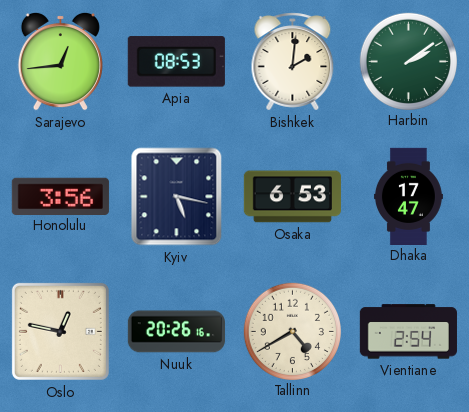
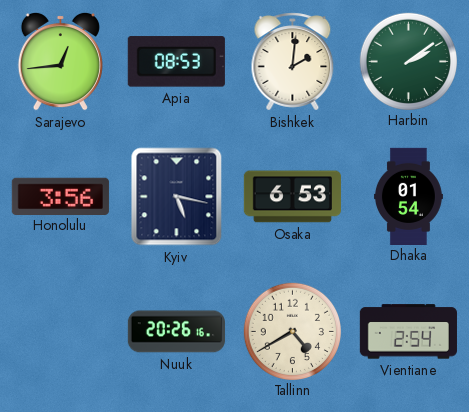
Dhaka: 17:47 -> 01:54 (408, 196)
Oslo: 12:47 -> none (60, 331)
